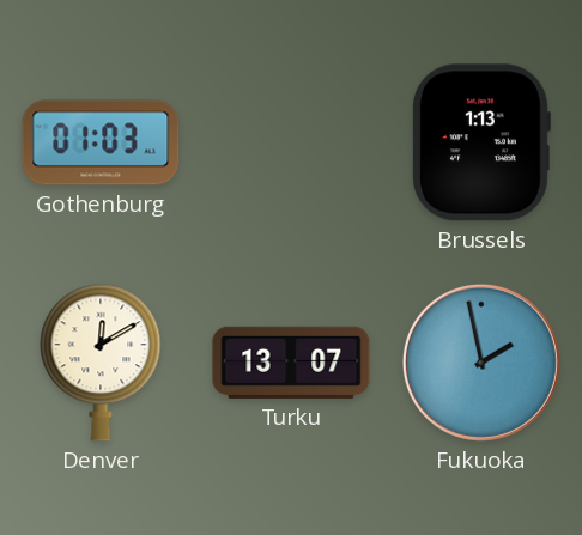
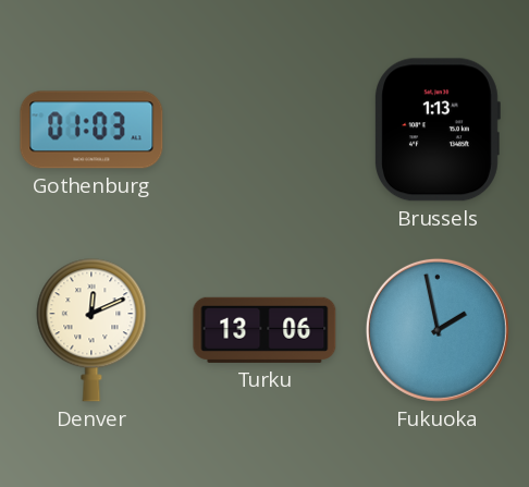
Denver: 12:10 -> 12:11 (91, 330)
Turku: 13:07 -> 13:06 (264, 330)
